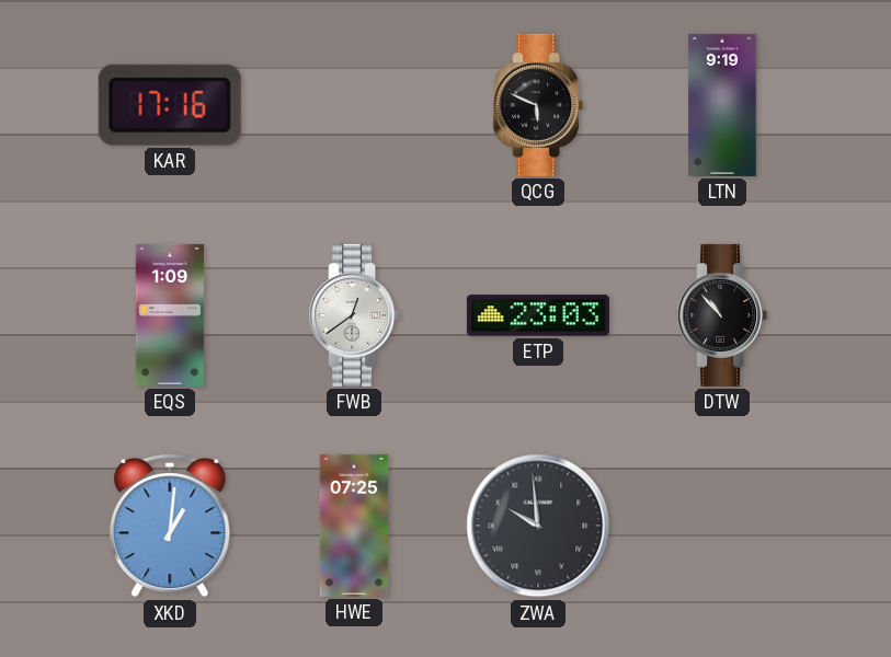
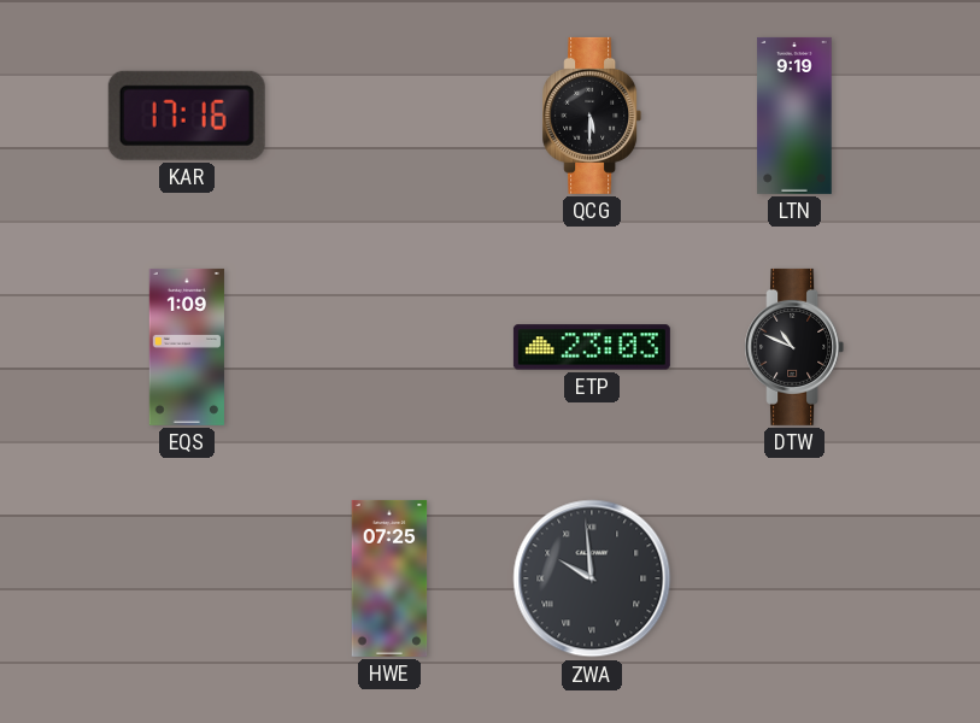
QCG: 5:49 -> 5:30 (592, 116)
FWB: 12:39 -> none (354, 315)
DTW: 10:53 -> 10:49 (794, 347)
XKD: 1:01 -> none (170, 526)
